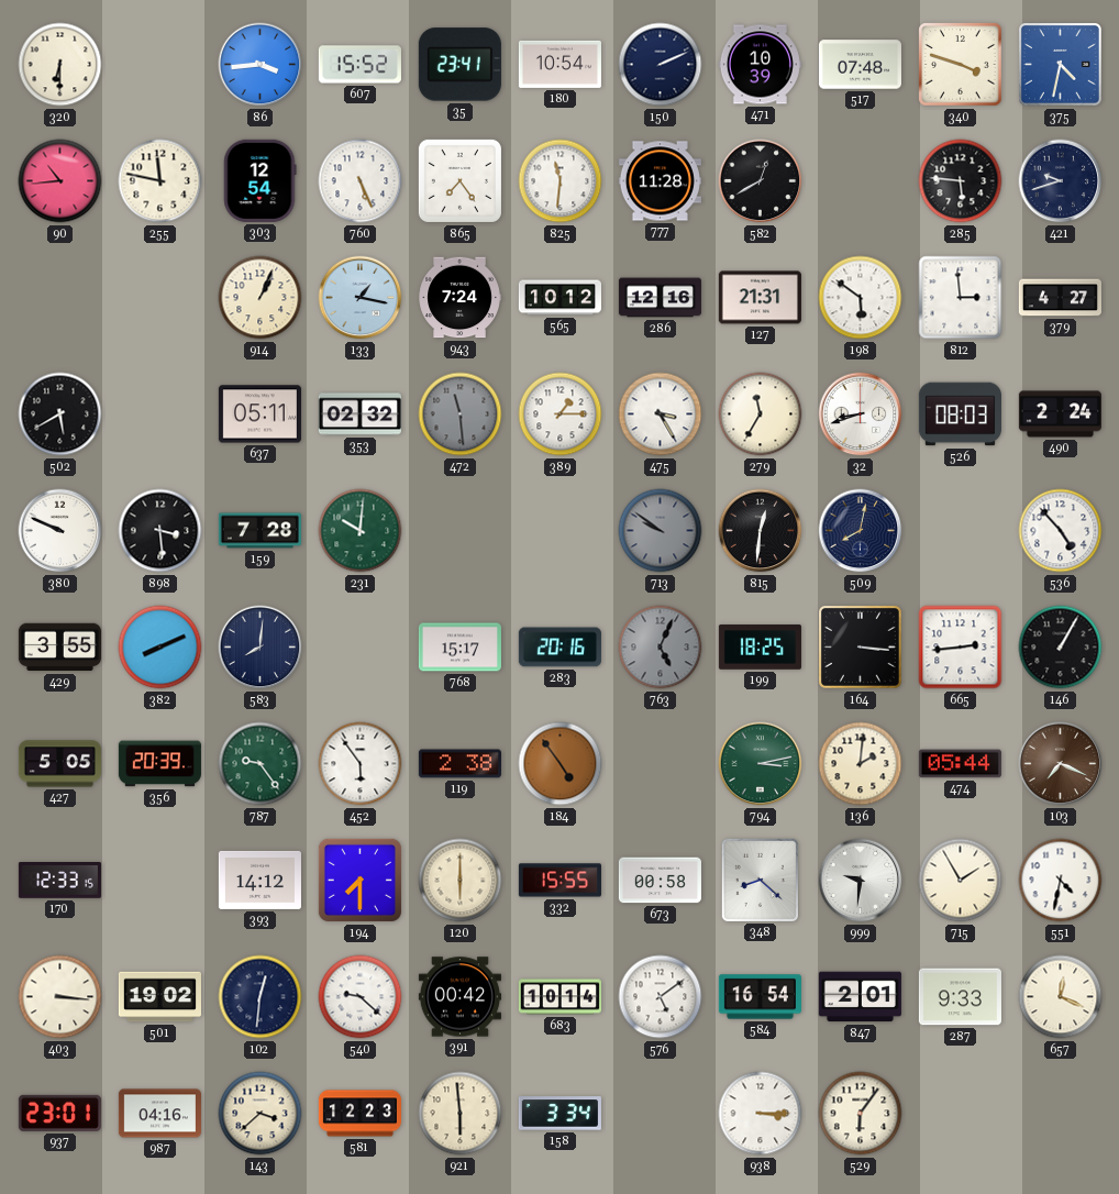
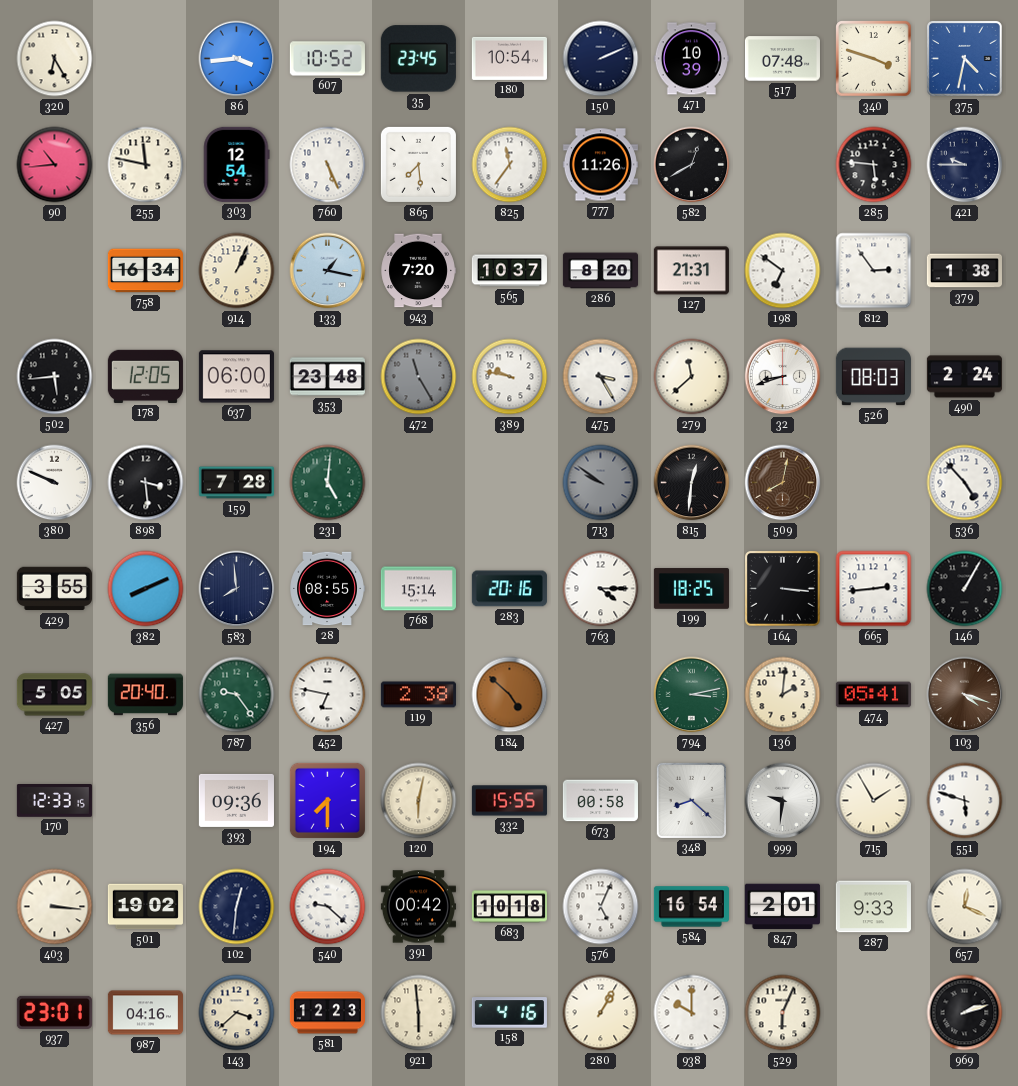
320: 6:30 -> 6:25 (55, 59)
607: 15:52 -> 10:52 (327, 59)
35: 23:41 -> 23:45 (418, 59)
865: 7:24 -> 7:29 (418, 164)
825: 11:31 -> 11:36 (510, 165)
777: 11:28 -> 11:26 (600, 165)
421: 9:42 -> 9:45 (965, 165)
758: none -> 16:34 (145, 271)
943: 7:24 -> 7:20 (418, 271)
565: 10:12 -> 10:37 (509, 271)
286: 12:16 -> 8:20 (600, 271)
198: 5:51 -> 6:51 (783, 271)
812: 2:59 -> 2:54 (874, 271)
379: 4:27 -> 1:38 (964, 271)
502: 5:40 -> 5:44 (55, 377)
178: none -> 12:05 (145, 376)
637: 05:11 -> 06:00 (236, 377)
353: 02:32 -> 23:48 (327, 377)
472: 11:29 -> 11:25 (419, 377)
389: 1:15 -> 9:47 (510, 377)
279: 11:35 -> 11:38 (692, 377)
231: 10:01 -> 5:01 (328, 483)
509 dial: navy -> brown (783, 483)
583: 8:01 -> 7:59 (237, 589)
28: none -> 08:55 (327, 589)
768: 15:17 -> 15:14 (418, 589)
763: 5:04 -> 4:15 (601, 589)
763 dial: grey -> white (601, 589)
356: 20:39 -> 20:40 (145, 695)
452: 5:54 -> 6:47 (328, 695)
184: 4:54 -> 4:52 (510, 695)
474: 05:44 -> 05:41 (873, 695)
103: 7:19 -> 4:18 (965, 695)
393: 14:12 -> 09:36 (236, 800)
120: 6:00 -> 6:02 (419, 801)
551: 4:32 -> 5:48 (965, 801)
683: 10:14 -> 10:18 (509, 907)
576: 5:09 -> 5:04 (601, 907)
158: 3:34 -> 4:16 (509, 1013)
280: none -> 1:05 (601, 1013)
938: 3:15 -> 10:00 (692, 1013)
529: 6:06 -> 6:04 (783, 1013)
969: none -> 2:12 (965, 1013)
